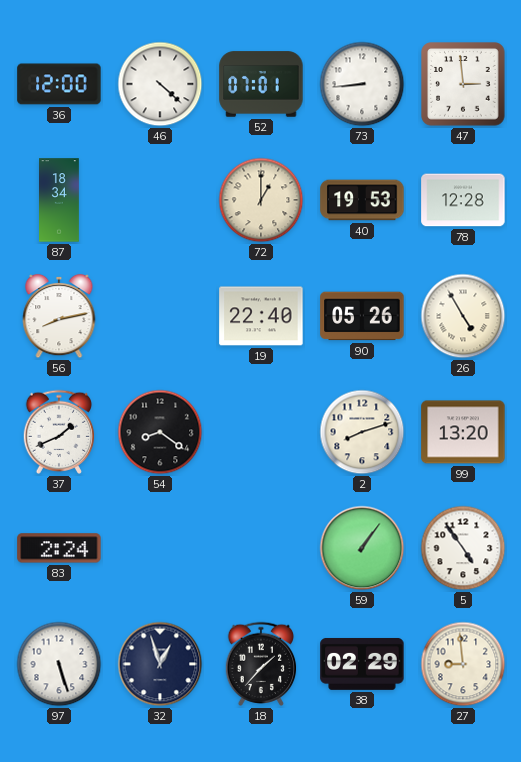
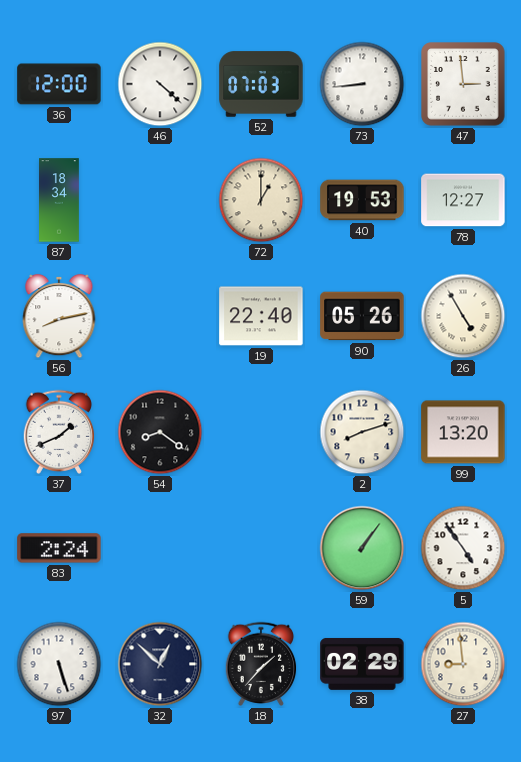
52: 07:01 -> 07:03 (261, 84)
78: 12:28 -> 12:27 (463, 200)
32: 12:57 -> 12:52 (160, 664)
